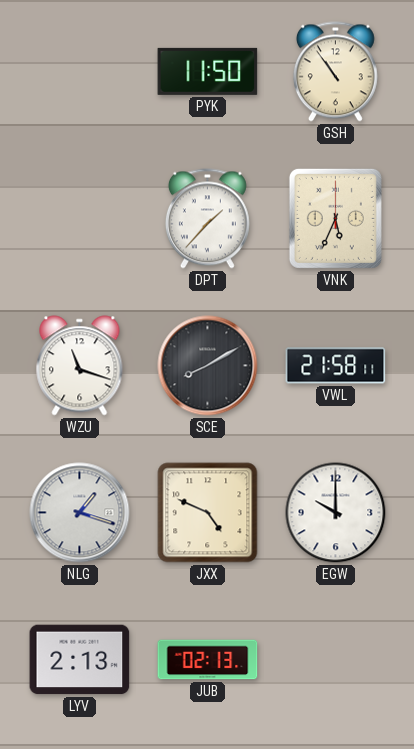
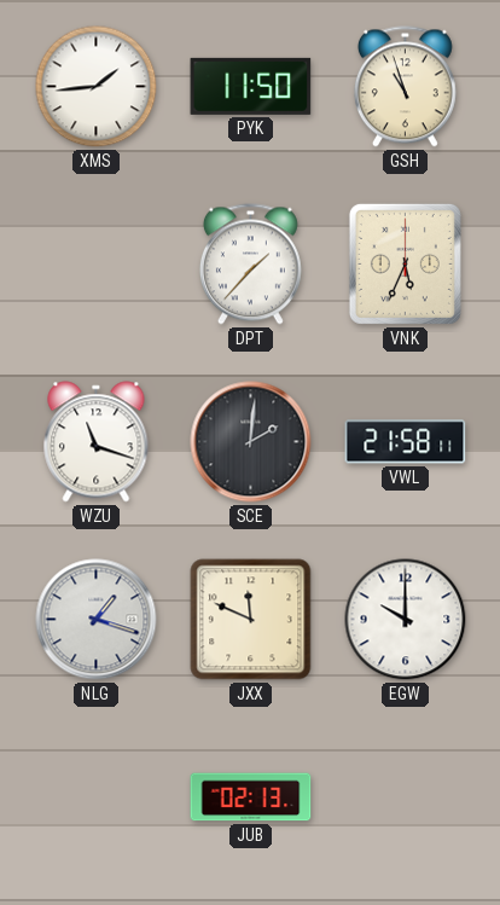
XMS: none -> 1:44 (97, 87)
GSH: 10:54 -> 10:57 (405, 87)
SCE: 8:10 -> 2:01 (251, 442)
JXX: 4:49 -> 11:49 (251, 620)
LYV: 2:13 -> none (80, 660)
